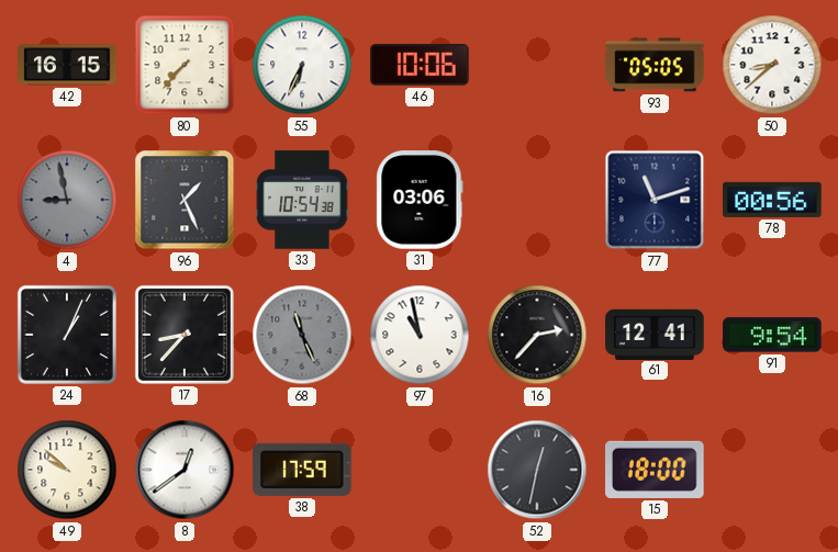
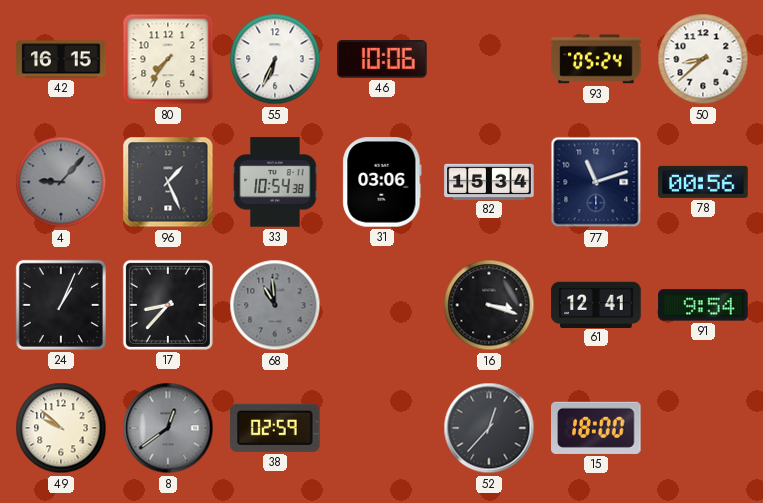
80: 7:37 -> 7:36 (168, 59)
93: 05:05 -> 05:24 (596, 59)
4: 8:58 -> 9:07 (61, 182)
82: none -> 15:34 (489, 181)
68: 11:26 -> 10:59 (275, 305)
97: 10:58 -> none (420, 335)
16: 2:37 -> 3:18 (489, 305)
8 dial: white -> grey (168, 428)
38: 17:59 -> 02:59 (276, 428)
52: 12:32 -> 12:37 (489, 428)
